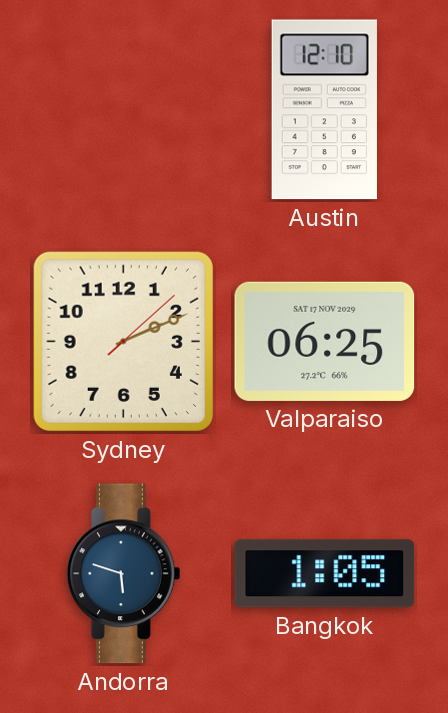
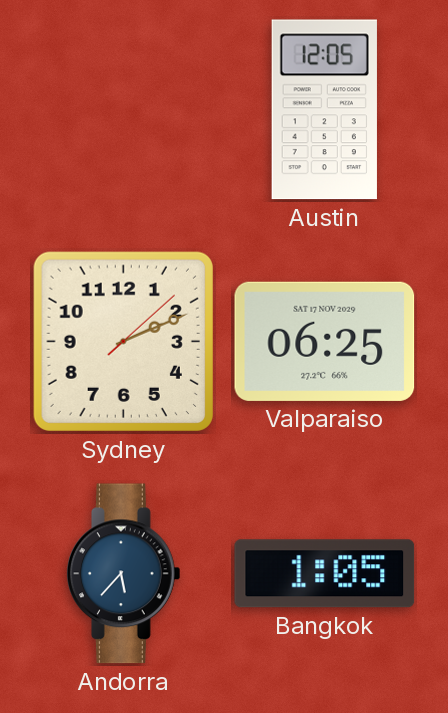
Austin: 12:10 -> 12:05 (324, 110)
Andorra: 5:48 -> 5:37 (124, 574)
